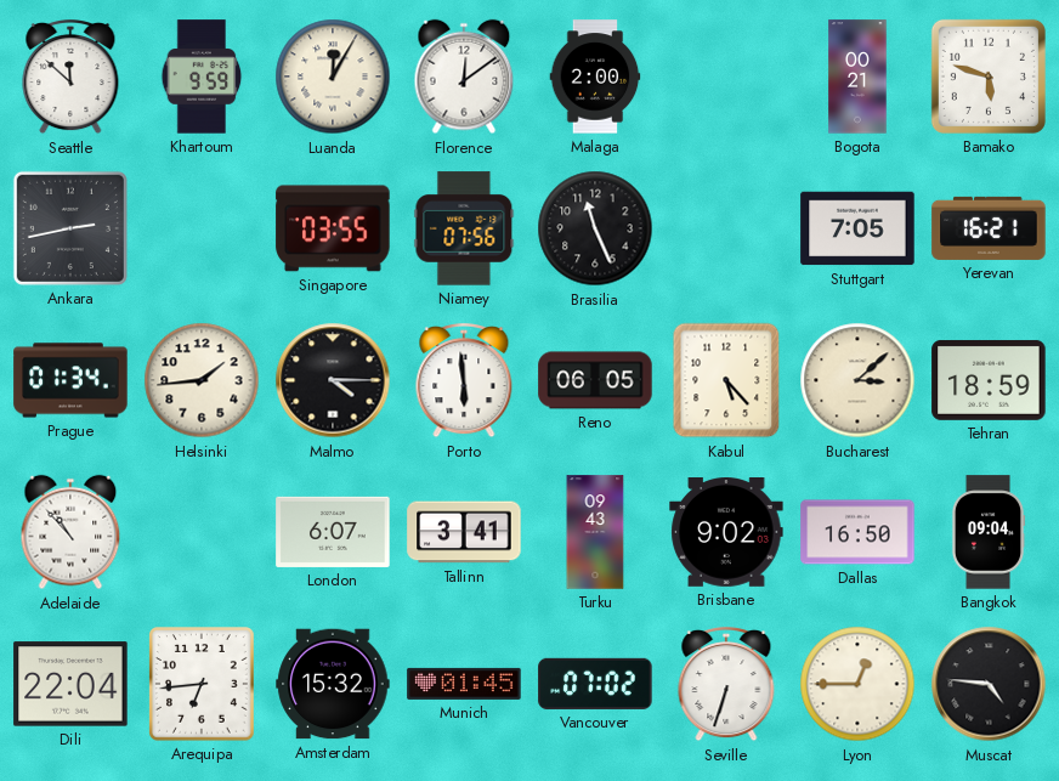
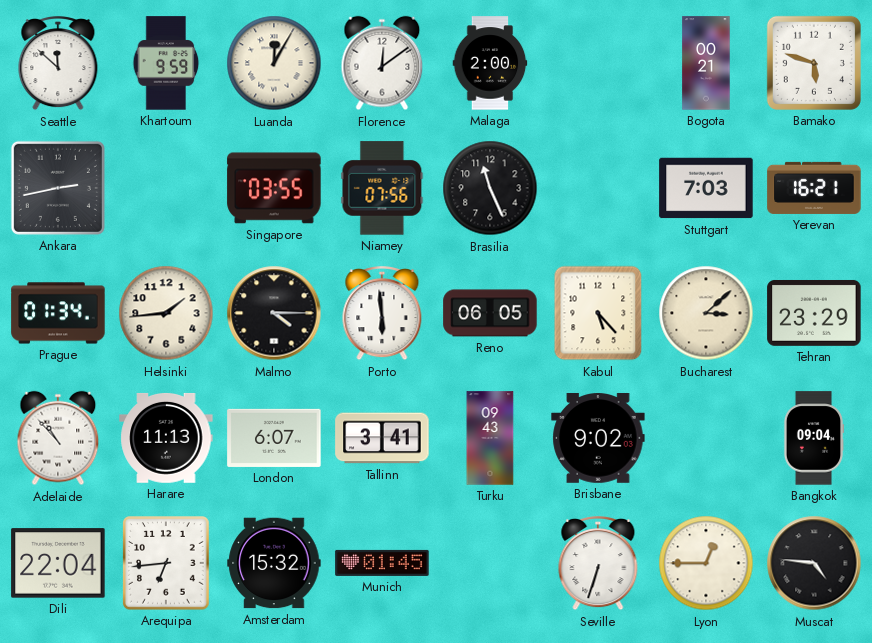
Stuttgart: 7:05 -> 7:03 (706, 188)
Tehran: 18:59 -> 23:29 (814, 313)
Harare: none -> 11:13 (166, 438)
Dallas: 16:50 -> none (857, 532)
Vancouver: 07:02 -> none (595, 684)
